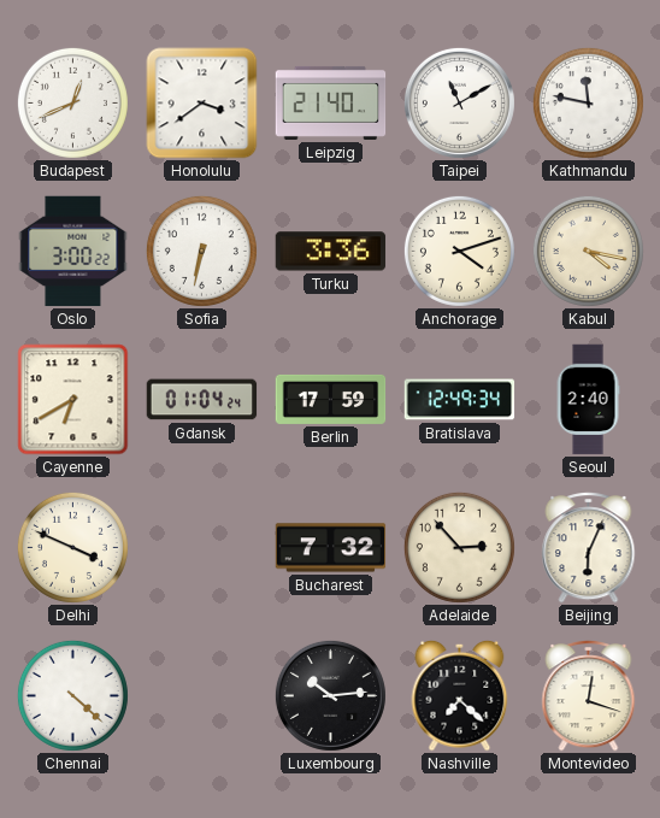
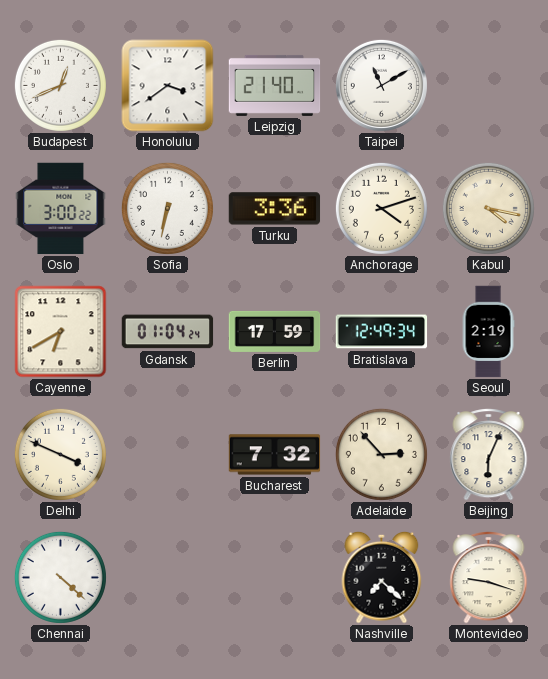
Kathmandu: 11:47 -> none (588, 102)
Seoul: 2:40 -> 2:19 (488, 332)
Luxembourg: 10:14 -> none (330, 695)
Montevideo: 12:18 -> 9:18 (489, 578)
